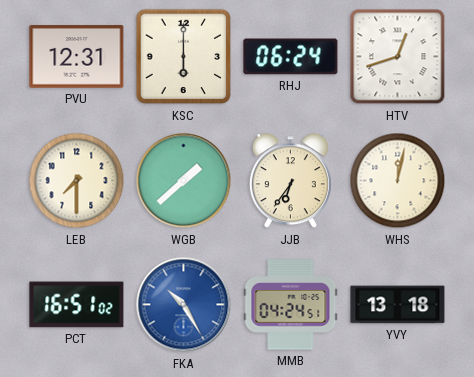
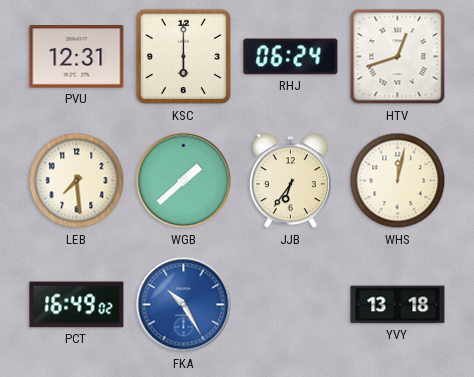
LEB: 7:30 -> 7:29 (77, 181)
PCT: 16:51 -> 16:49 (77, 305)
MMB: 04:24 -> none (291, 305)
